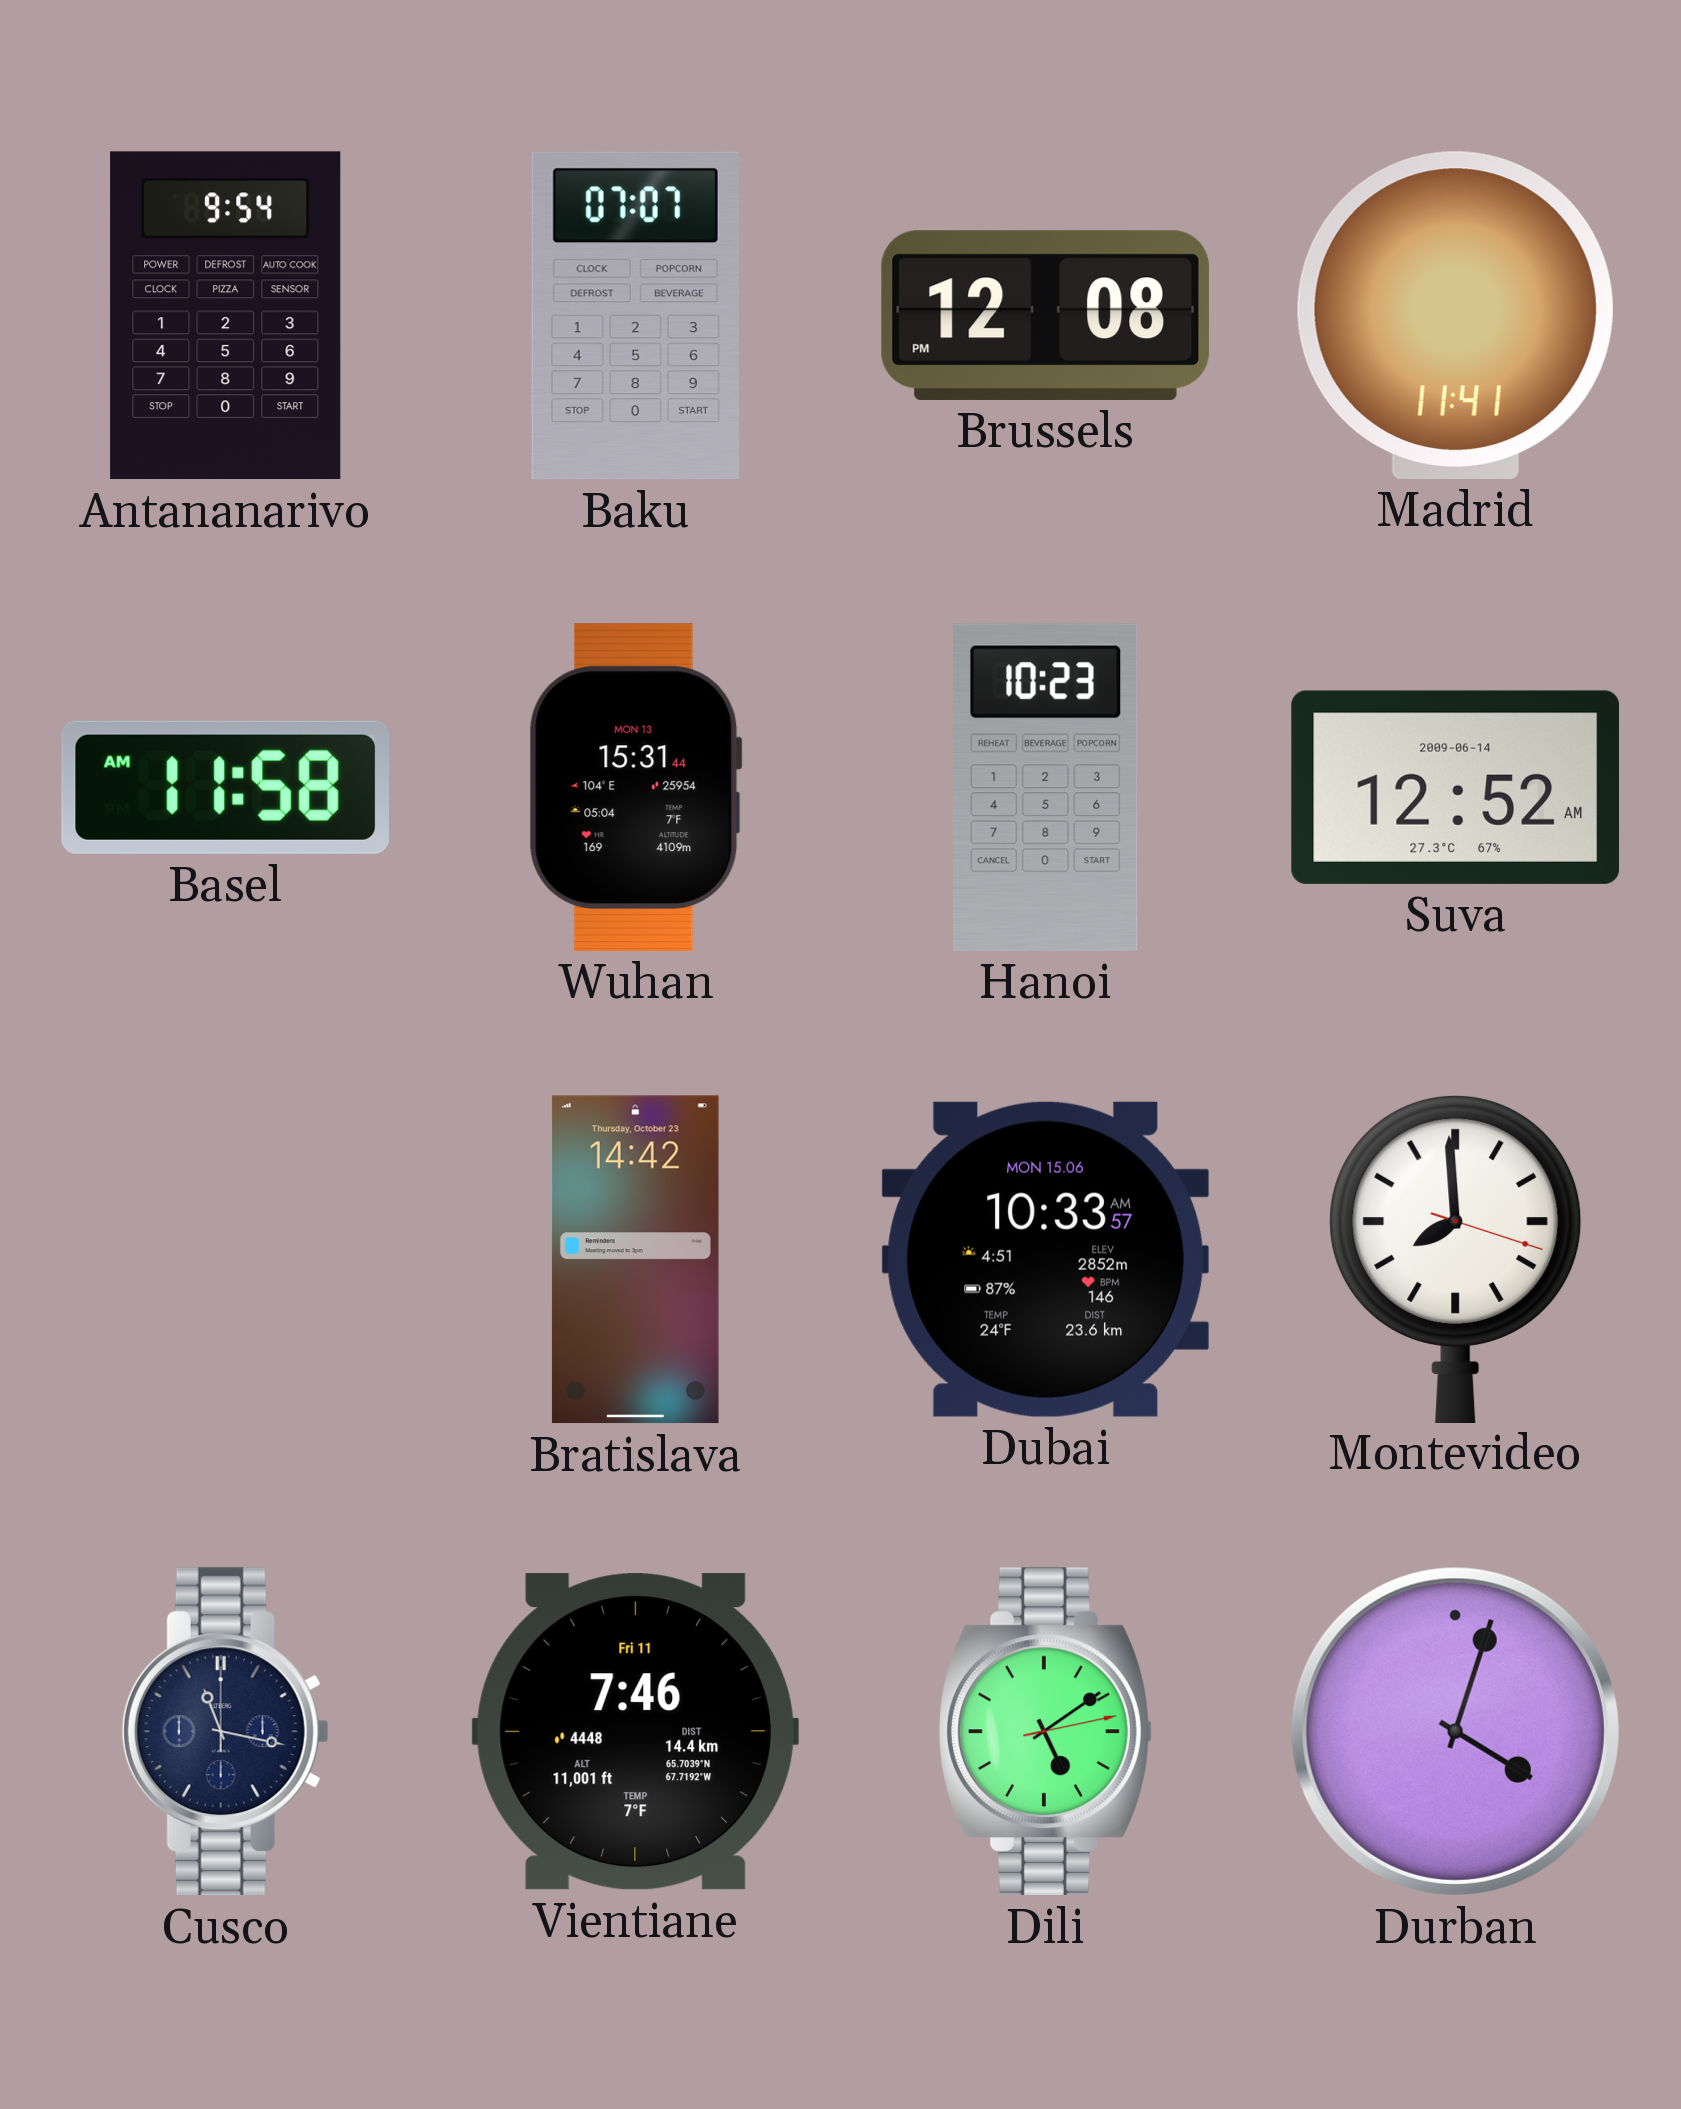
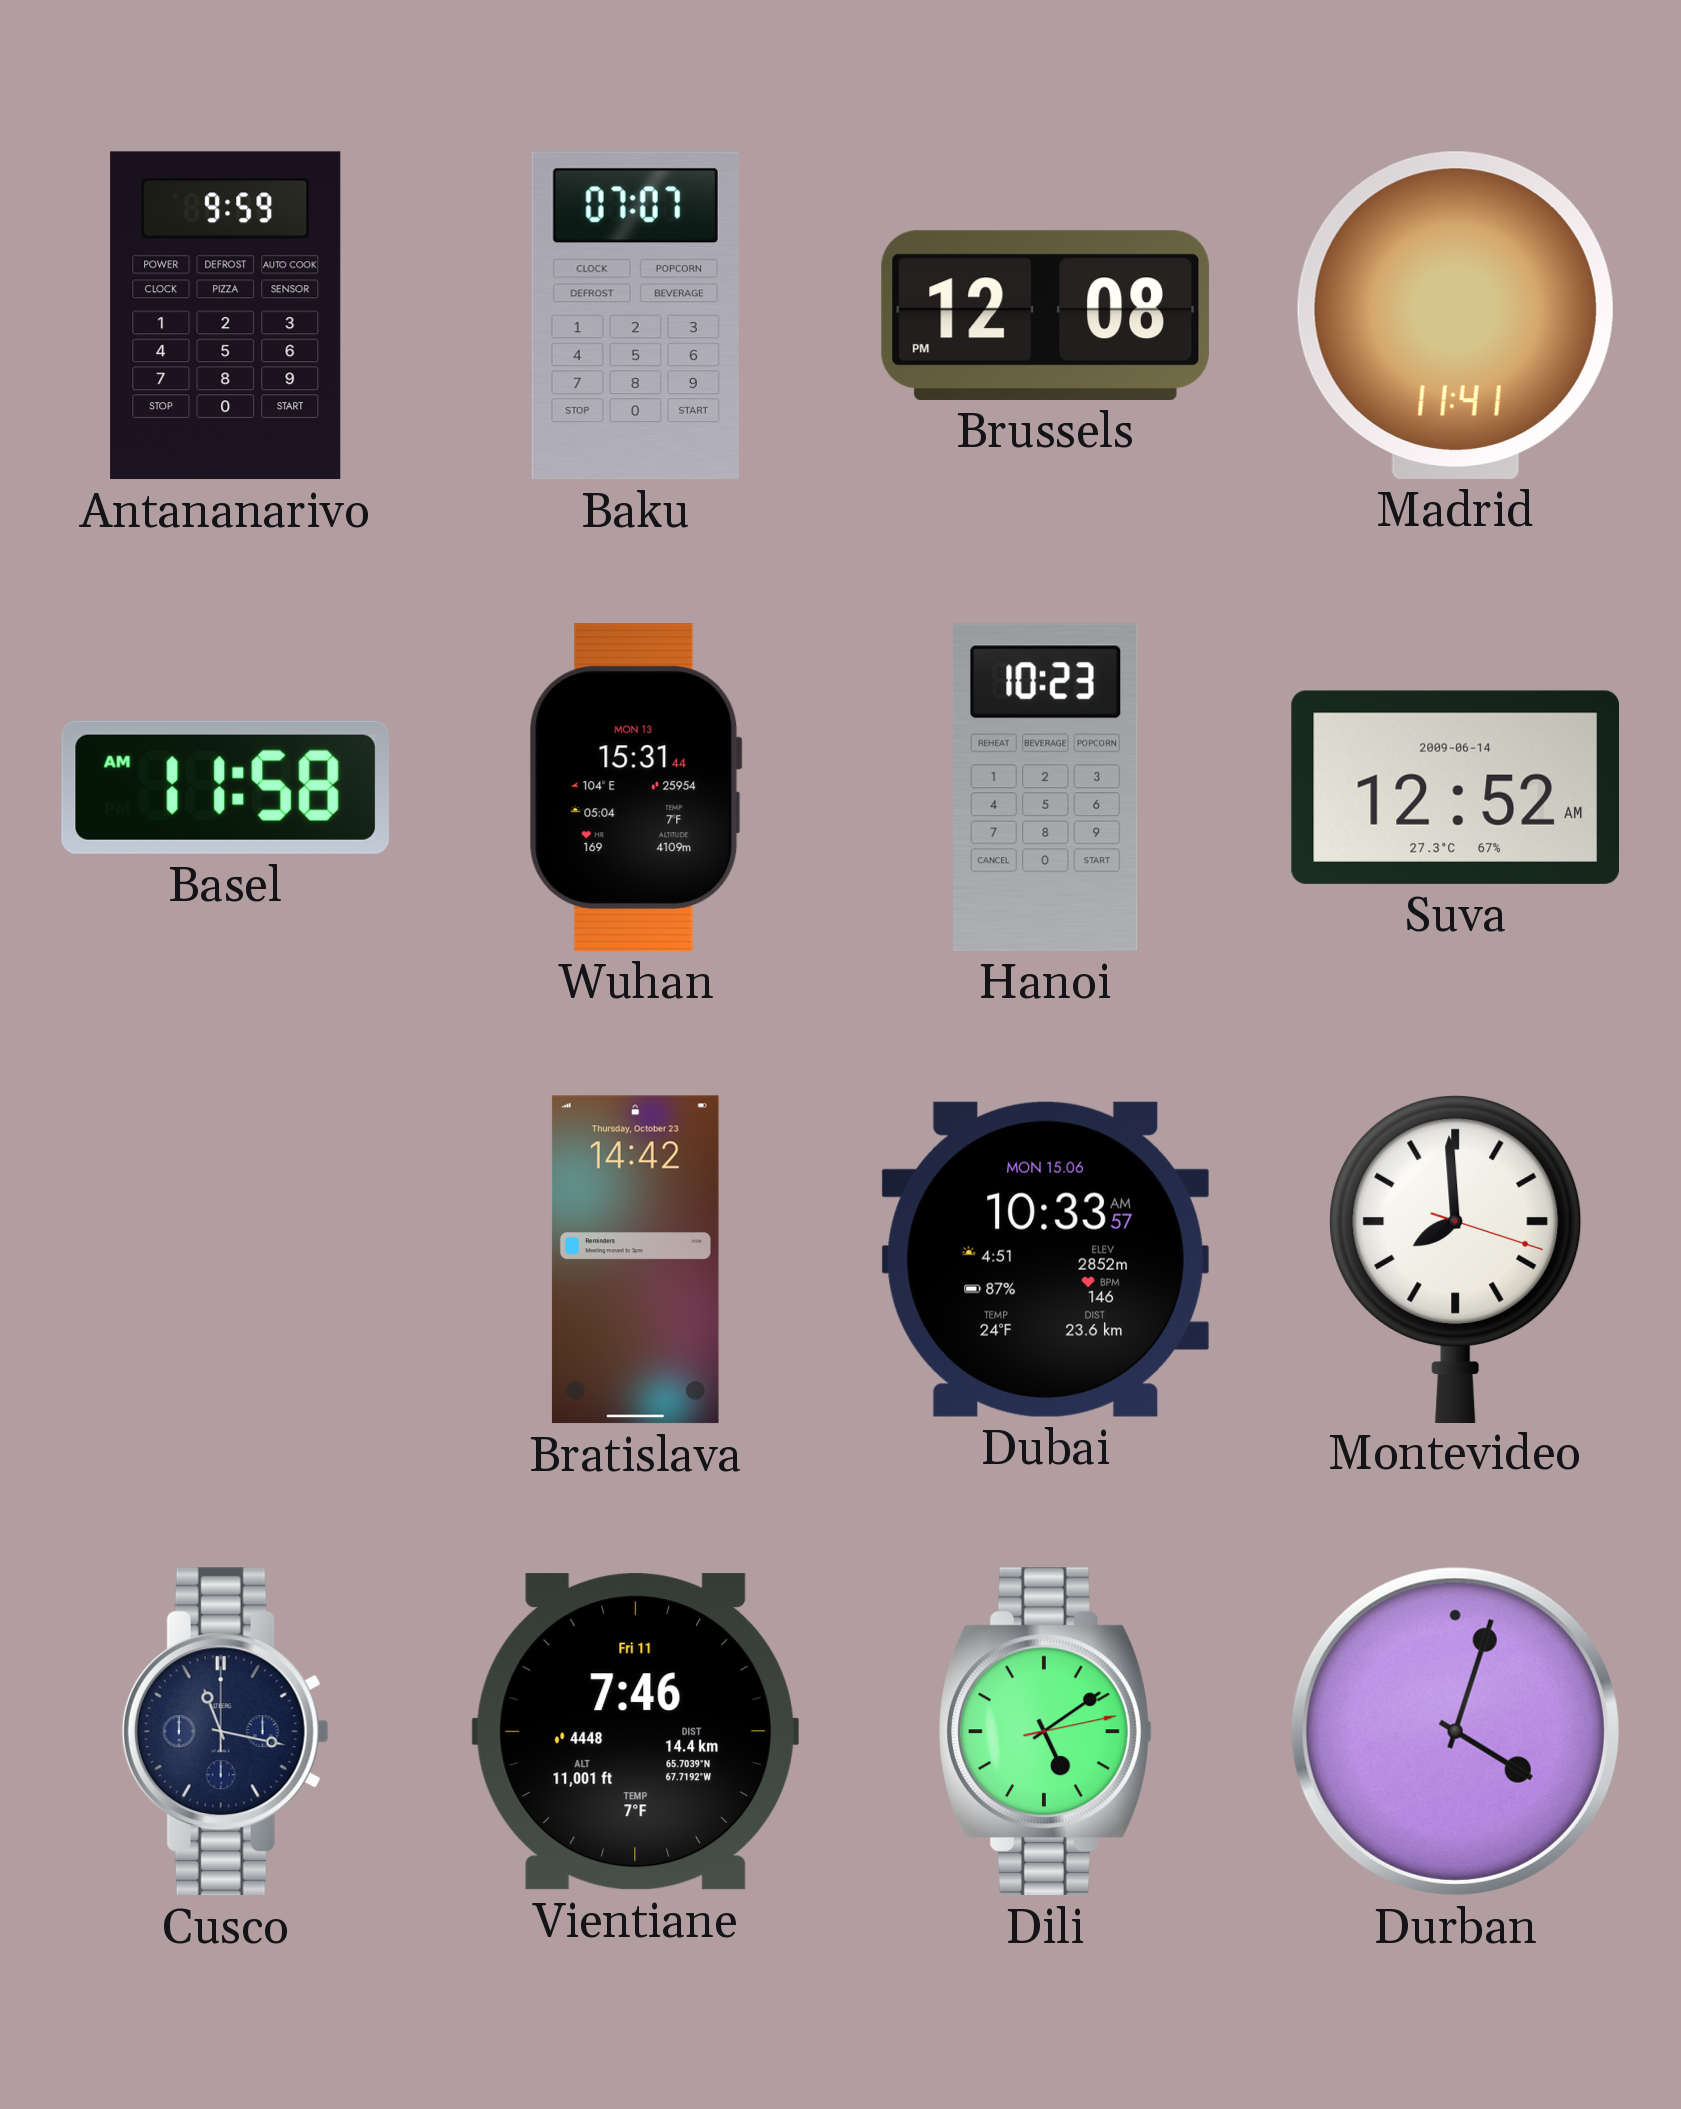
Antananarivo: 9:54 -> 9:59 (226, 316)
